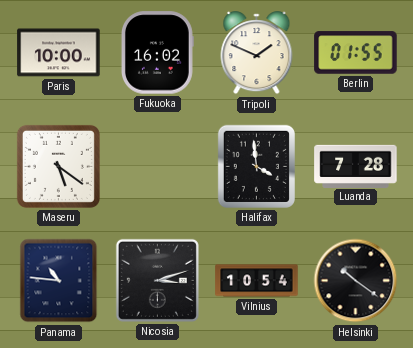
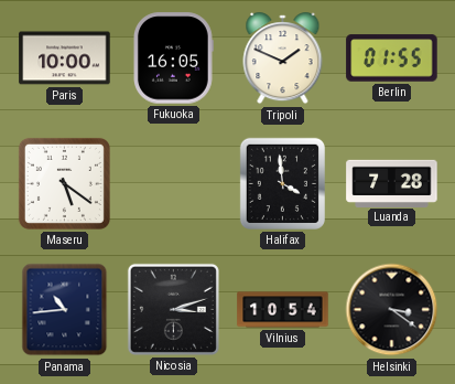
Fukuoka: 16:02 -> 16:05 (173, 58)
Panama: 10:46 -> 10:44 (65, 310)
Helsinki: 10:21 -> 3:21 (392, 310)
